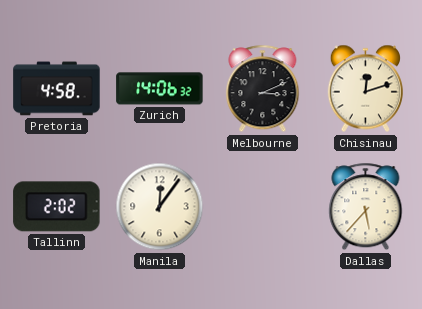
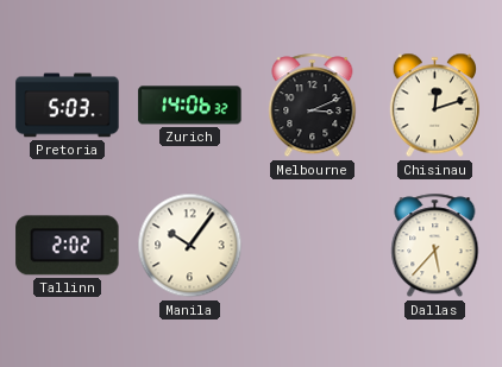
Pretoria: 4:58 -> 5:03 (68, 106)
Manila: 12:06 -> 10:06 (190, 246)
